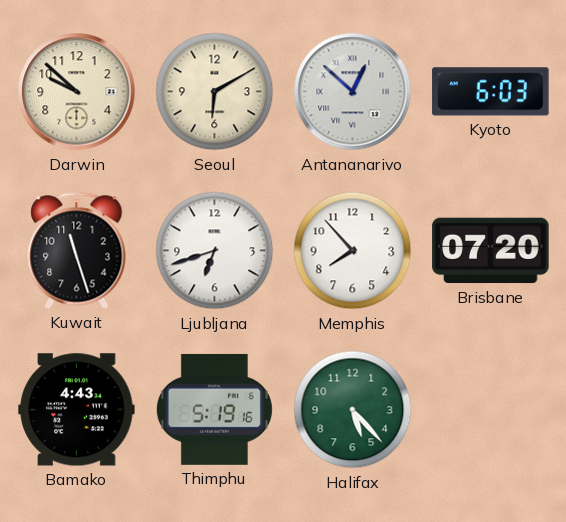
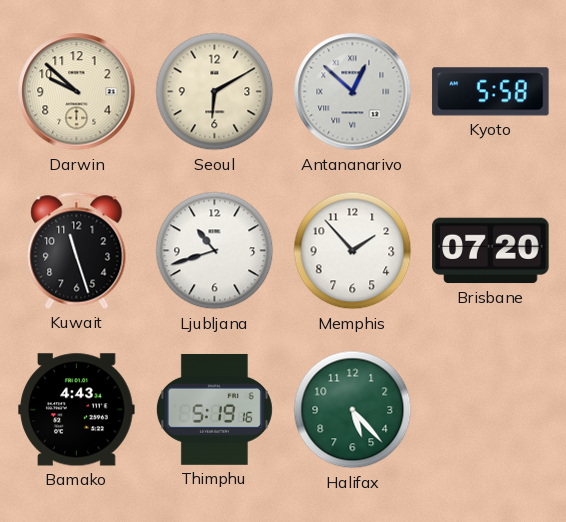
Kyoto: 6:03 -> 5:58 (491, 92)
Ljubljana: 6:42 -> 10:42 (215, 251)
Memphis: 7:53 -> 1:53 (353, 251)
